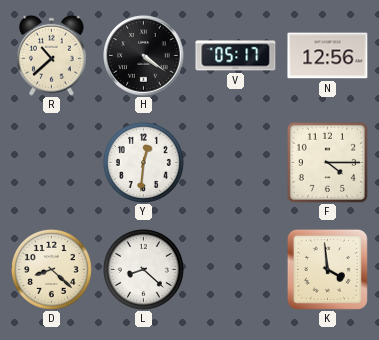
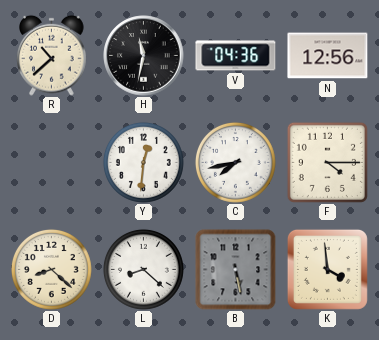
H: 4:21 -> 11:32 (144, 56)
V: 05:17 -> 04:36 (236, 56)
C: none -> 7:43 (235, 162)
B: none -> 5:28 (236, 270)
